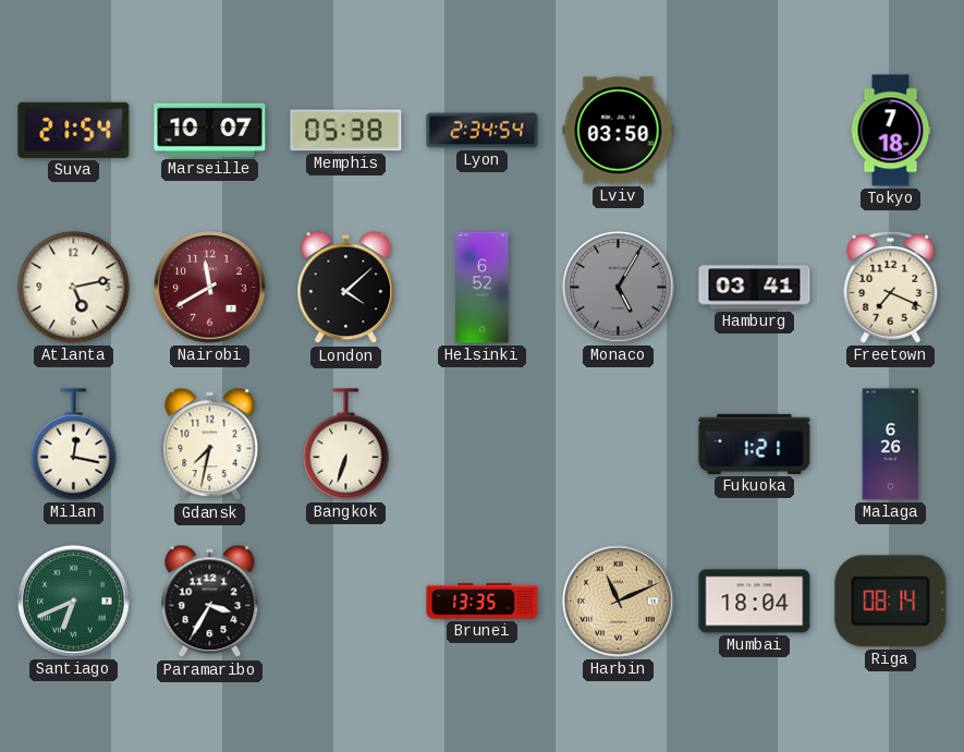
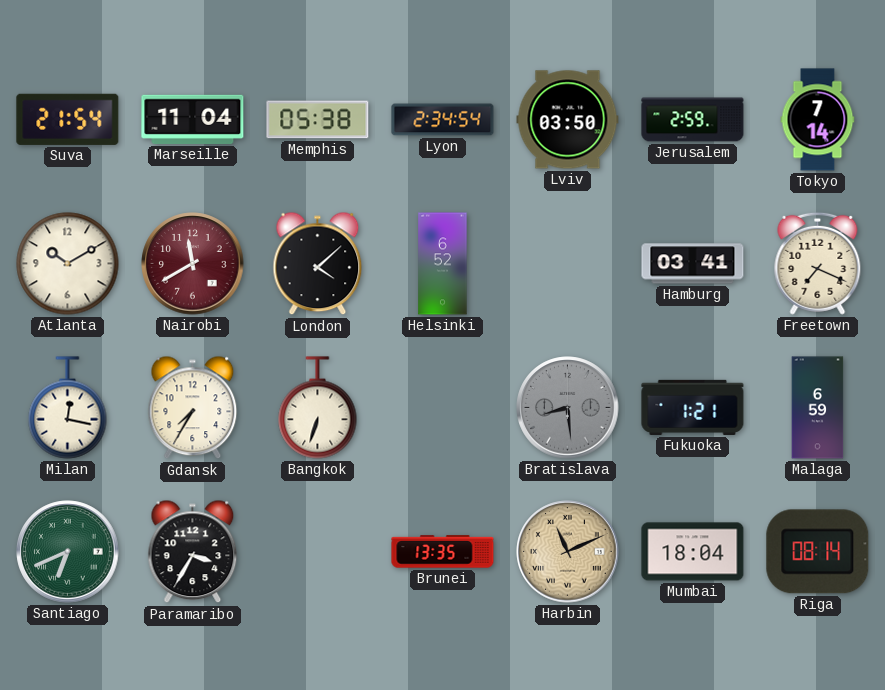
Marseille: 10:07 -> 11:04 (193, 119)
Jerusalem: none -> 2:59 (693, 120)
Tokyo: 7:18 -> 7:14 (818, 120)
Atlanta: 5:13 -> 10:10 (68, 264)
Monaco: 5:05 -> none (619, 288)
Gdansk: 7:32 -> 7:35 (193, 408)
Bratislava: none -> 8:29 (568, 408)
Malaga: 6:26 -> 6:59 (818, 408)
